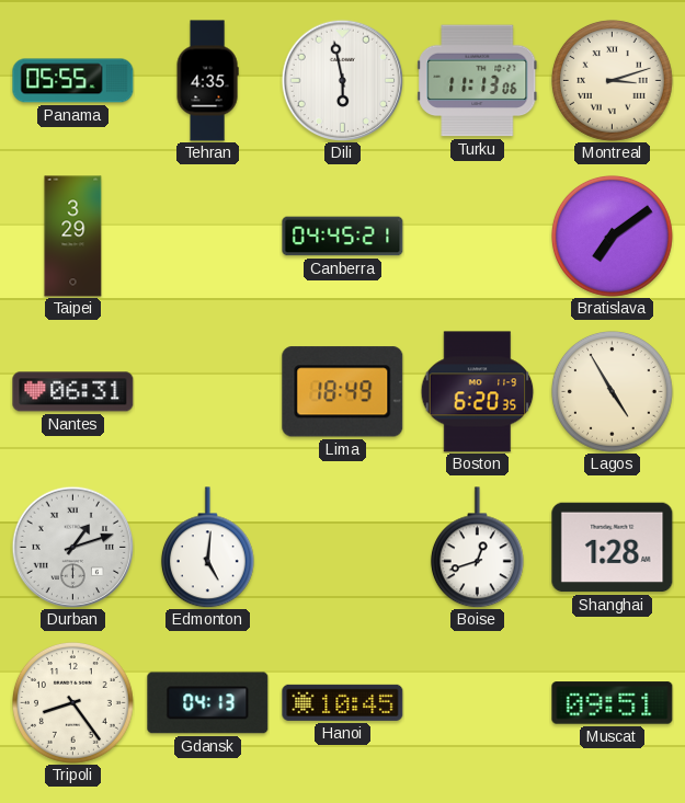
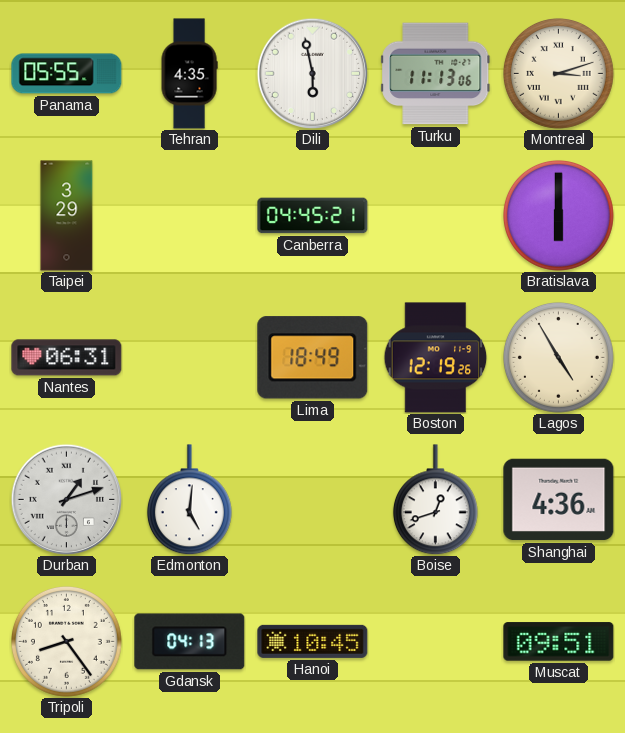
Bratislava: 7:09 -> 6:00 (558, 215)
Boston: 6:20 -> 12:19 (436, 358)
Shanghai: 1:28 -> 4:36 (559, 500)
